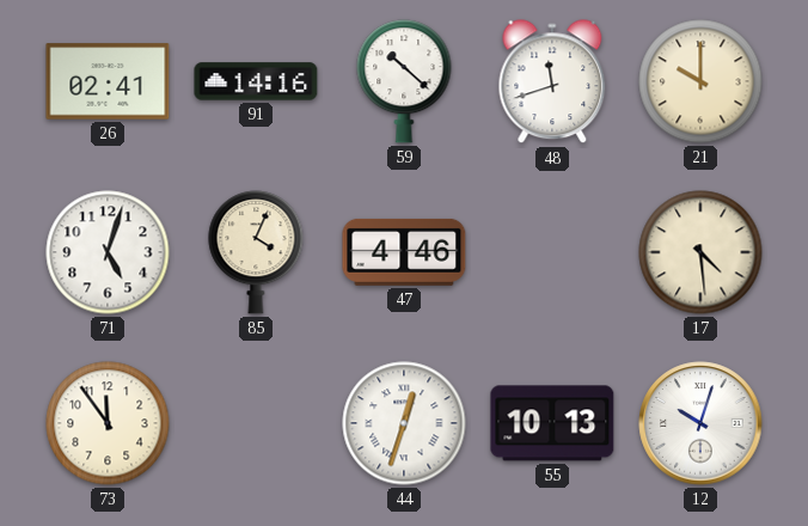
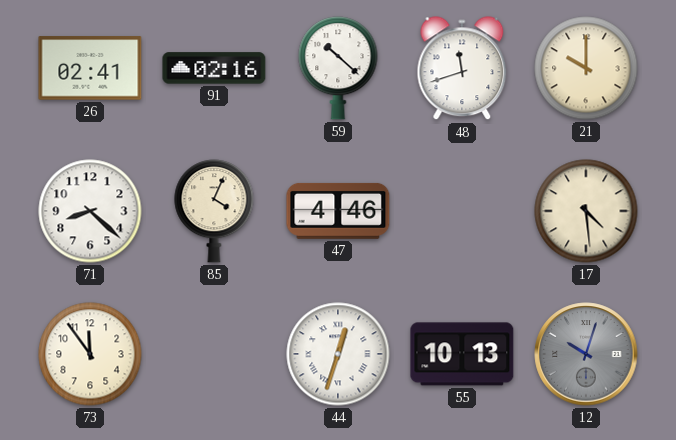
91: 14:16 -> 02:16 (214, 68)
71: 5:03 -> 8:22 (90, 211)
12 dial: white -> grey (586, 354)
